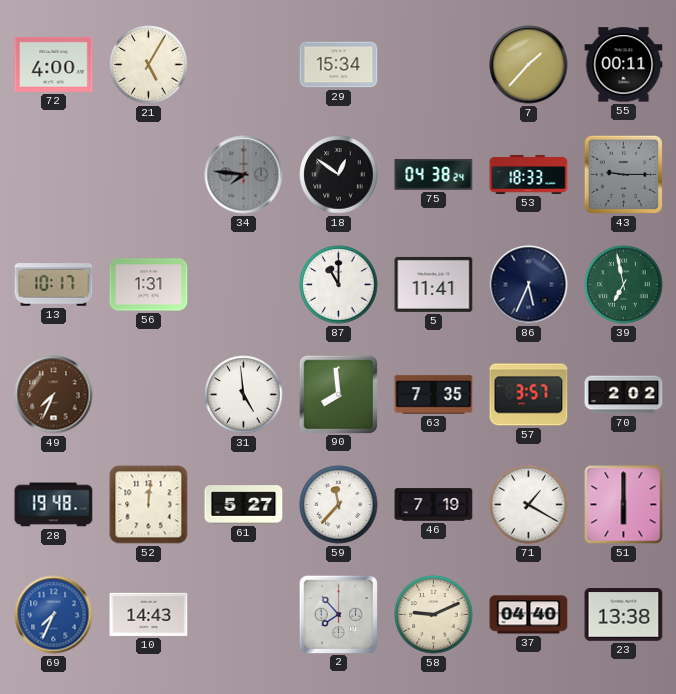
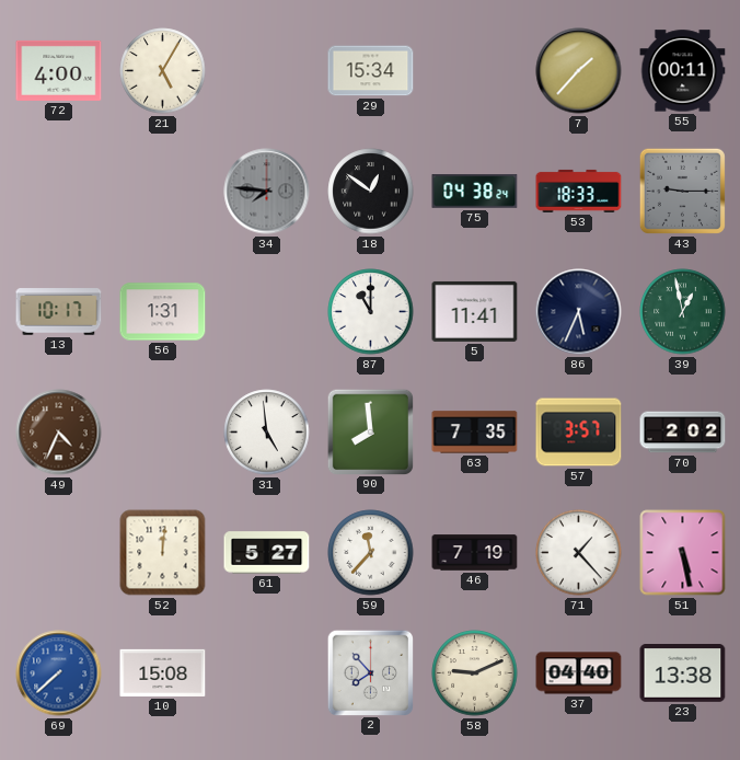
39: 6:58 -> 12:58 (683, 312)
49: 7:34 -> 4:34 (59, 433)
28: 19:48 -> none (54, 505)
71: 1:20 -> 1:23 (579, 553)
51: 6:00 -> 5:28 (683, 553)
69: 7:34 -> 7:38 (59, 673)
10: 14:43 -> 15:08 (163, 672)
